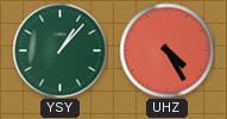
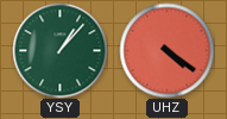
UHZ: 4:25 -> 4:21 (166, 50)
